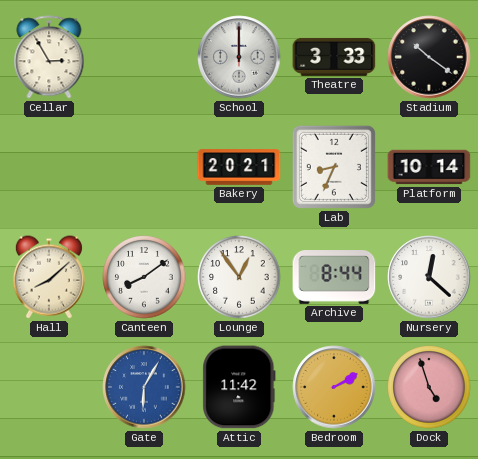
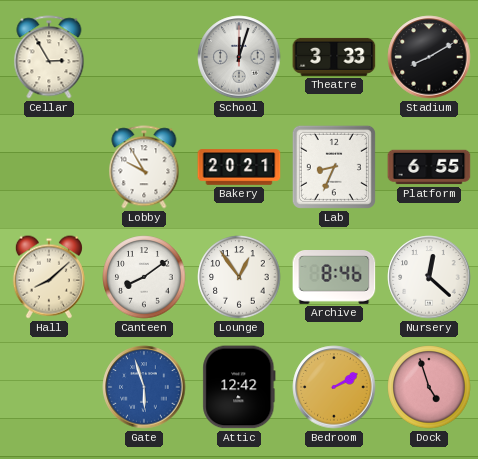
School: 12:00 -> 12:03 (239, 57)
Stadium: 10:21 -> 8:10 (429, 57)
Lobby: none -> 9:55 (144, 167)
Platform: 10:14 -> 6:55 (429, 167)
Archive: 8:44 -> 8:46 (334, 278)
Gate: 6:05 -> 5:57 (144, 387)
Attic: 11:42 -> 12:42 (239, 387)
